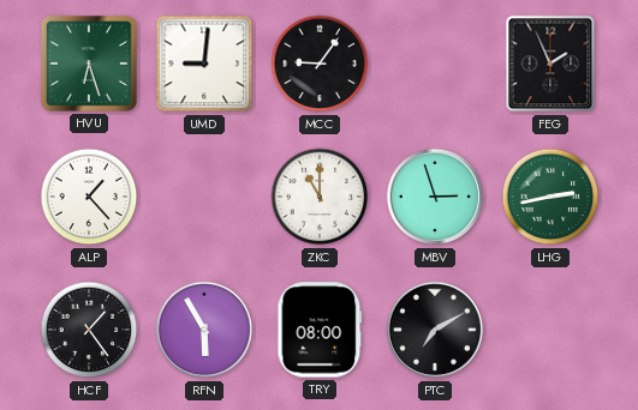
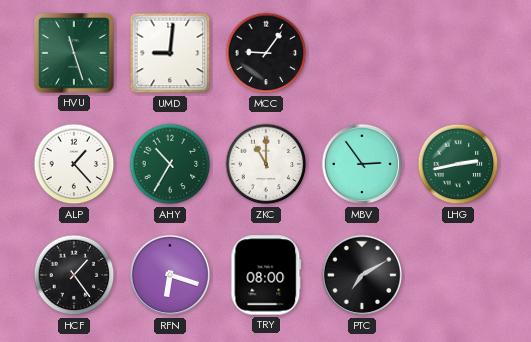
HVU: 6:27 -> 11:27 (74, 53)
FEG: 1:56 -> none (550, 64)
AHY: none -> 10:35 (170, 164)
MBV: 2:57 -> 2:54 (362, 164)
RFN: 5:55 -> 6:18 (170, 275)
